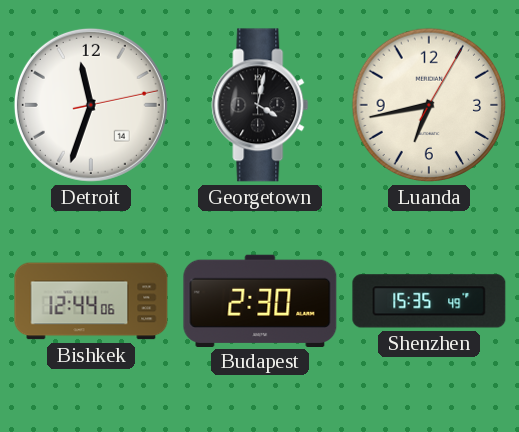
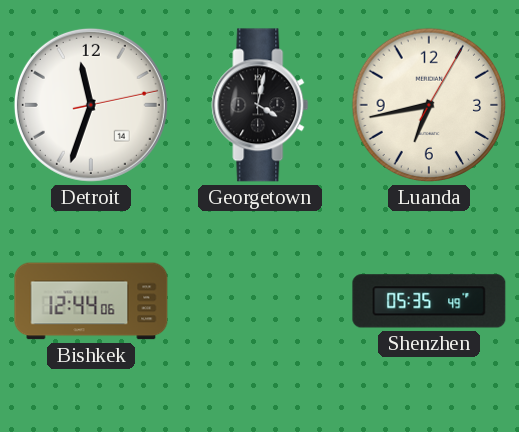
Budapest: 2:30 -> none (260, 300)
Shenzhen: 15:35 -> 05:35 (429, 301)
